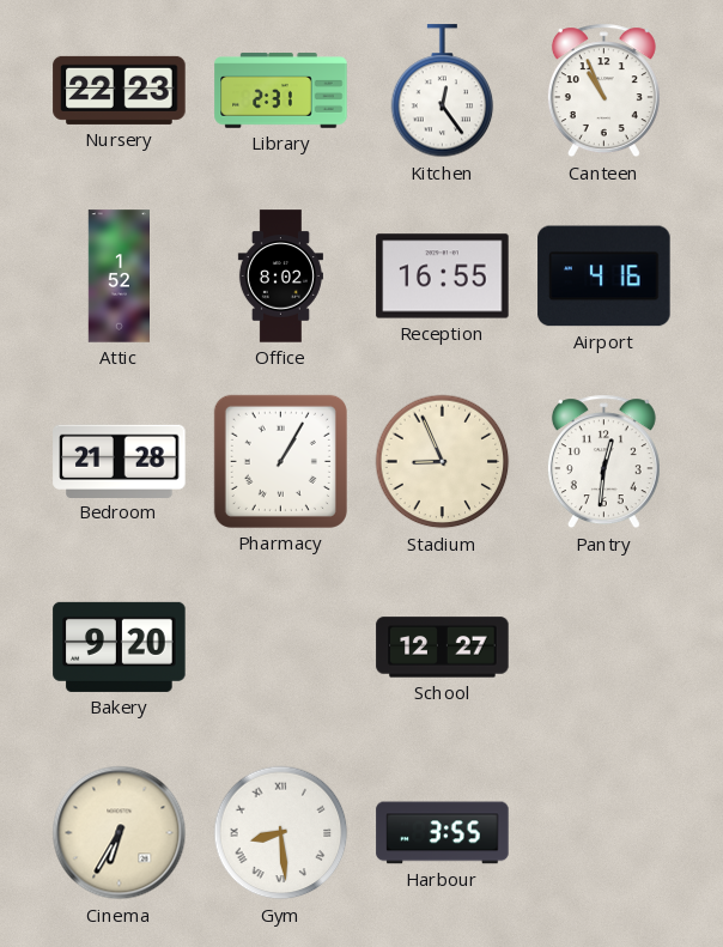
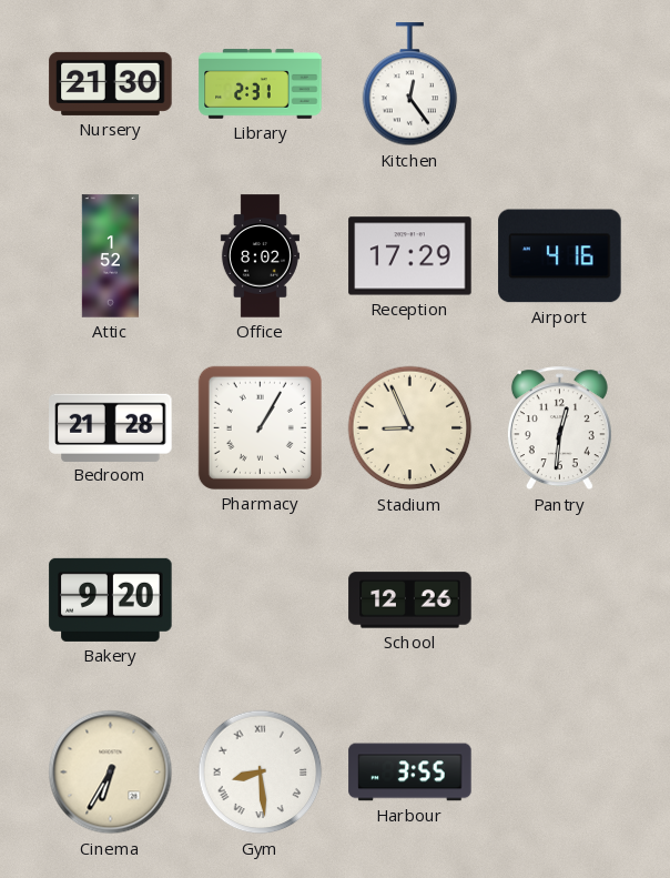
Nursery: 22:23 -> 21:30 (111, 83)
Canteen: 10:56 -> none (603, 91)
Reception: 16:55 -> 17:29 (410, 256)
School: 12:27 -> 12:26 (410, 601)
